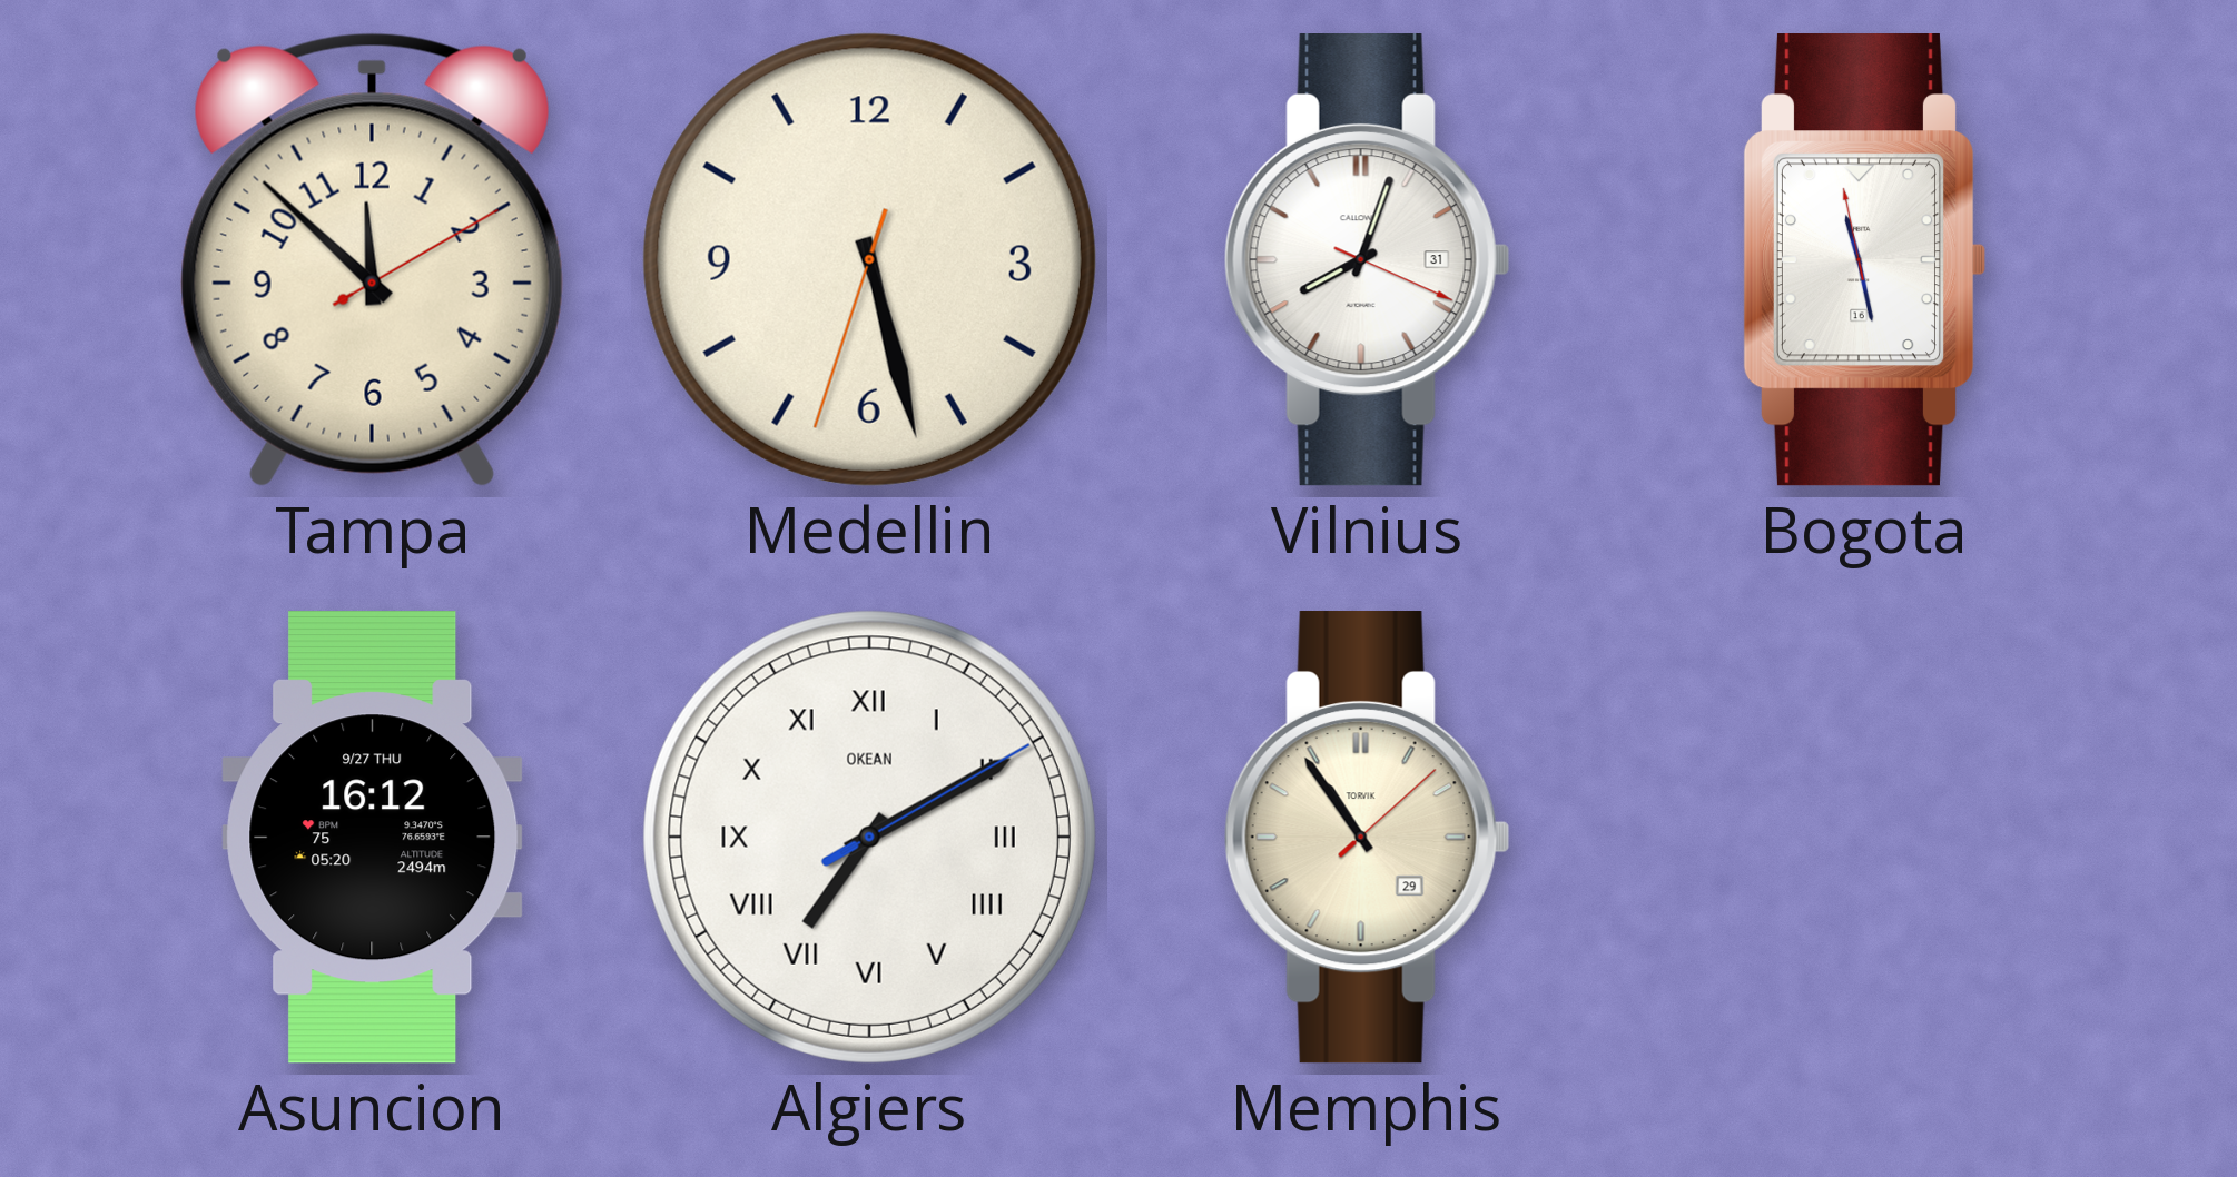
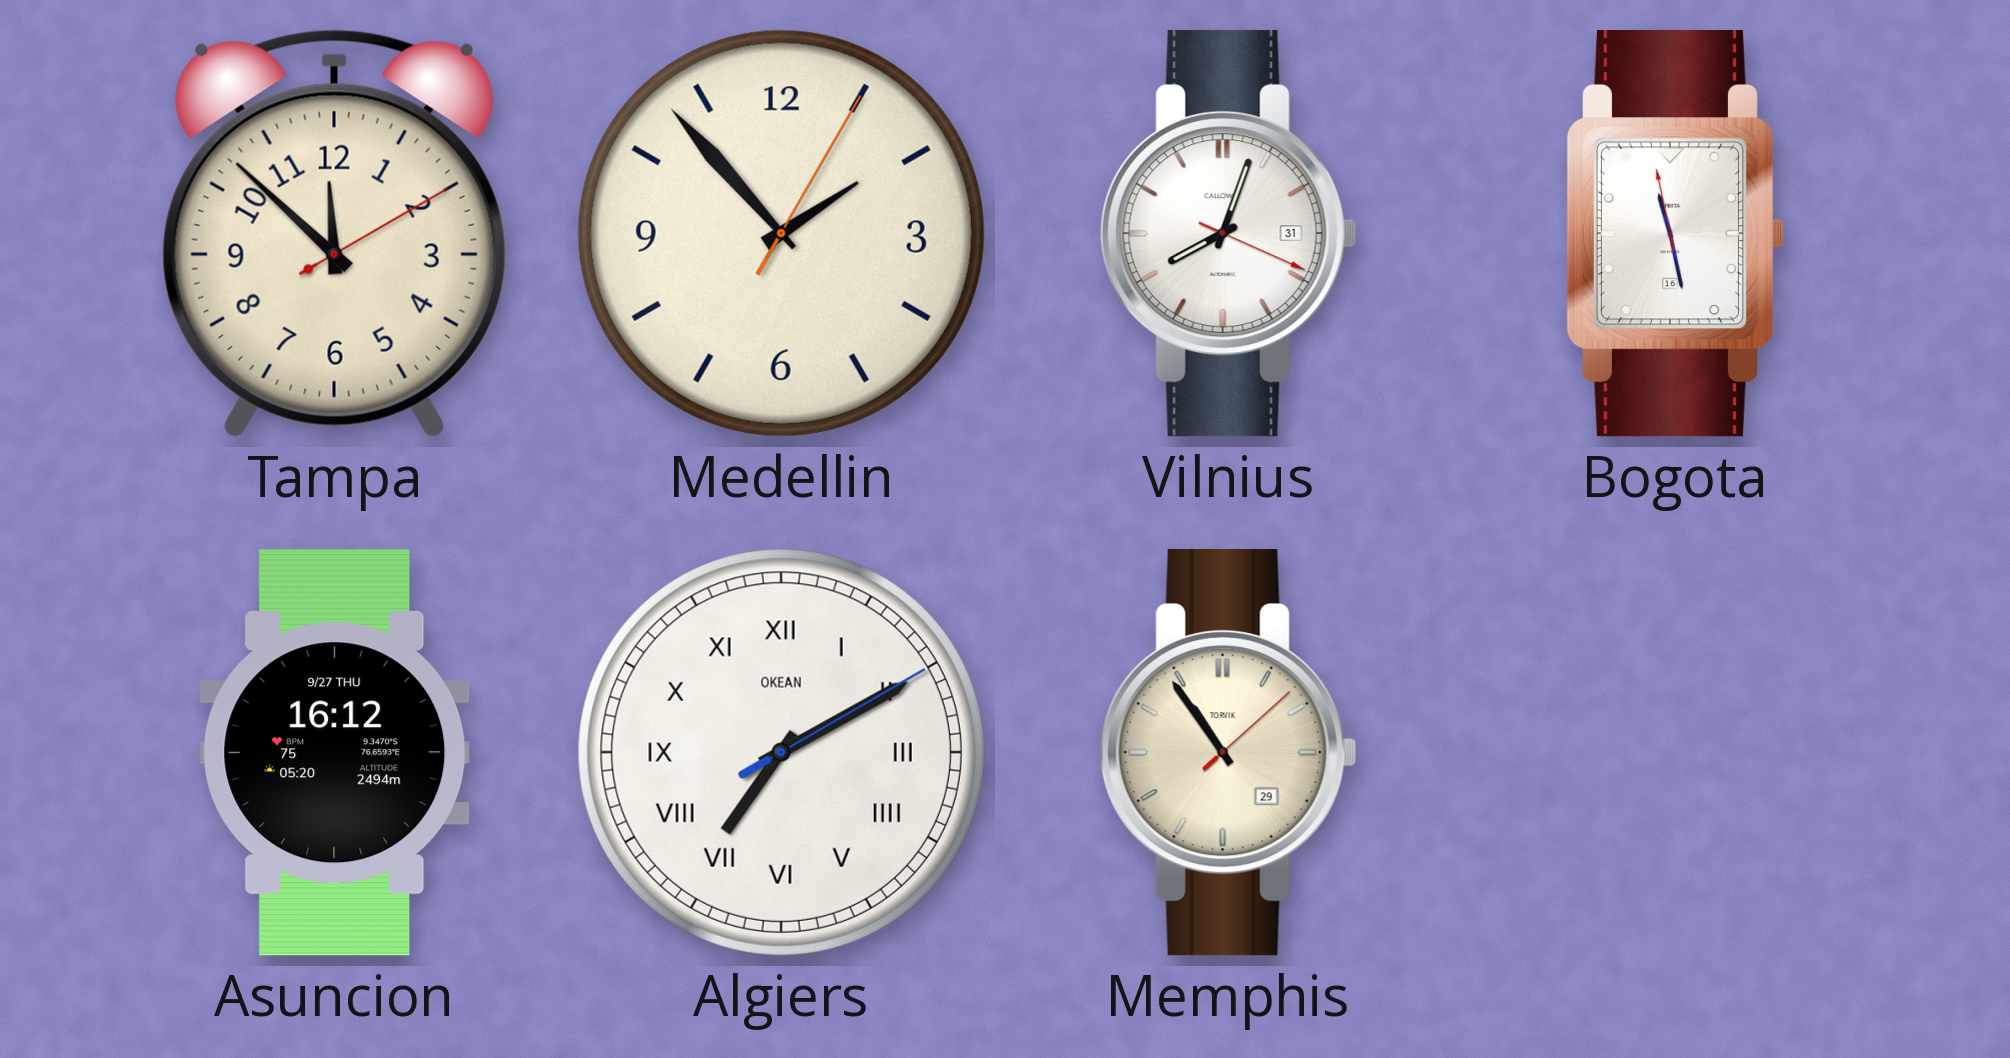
Medellin: 5:27 -> 1:53 (781, 233)
